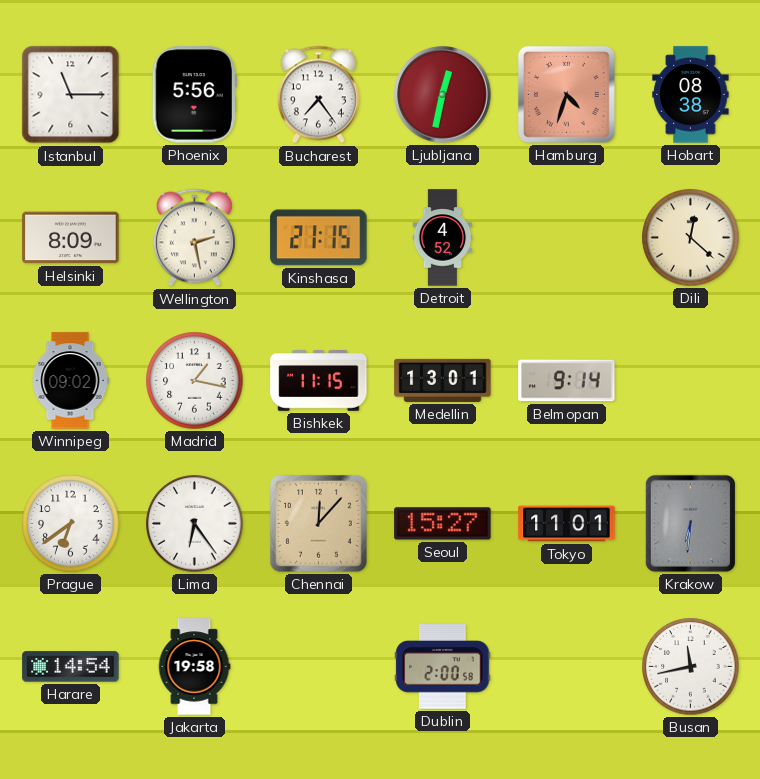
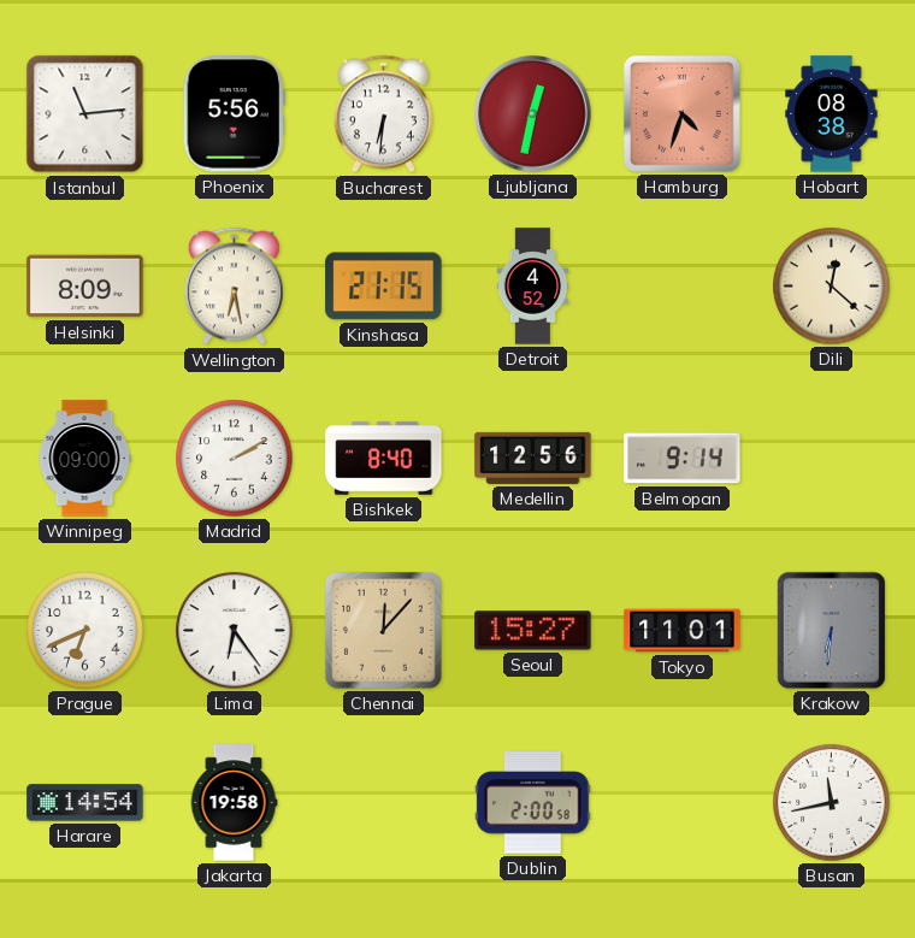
Istanbul: 11:15 -> 11:14 (85, 114)
Bucharest: 7:24 -> 6:31 (383, 114)
Wellington: 2:28 -> 6:28 (234, 287)
Winnipeg: 09:02 -> 09:00 (84, 459)
Madrid: 1:17 -> 2:10 (235, 459)
Bishkek: 11:15 -> 8:40 (384, 459)
Medellin: 13:01 -> 12:56 (533, 458)
Prague: 6:39 -> 6:41 (85, 631)
